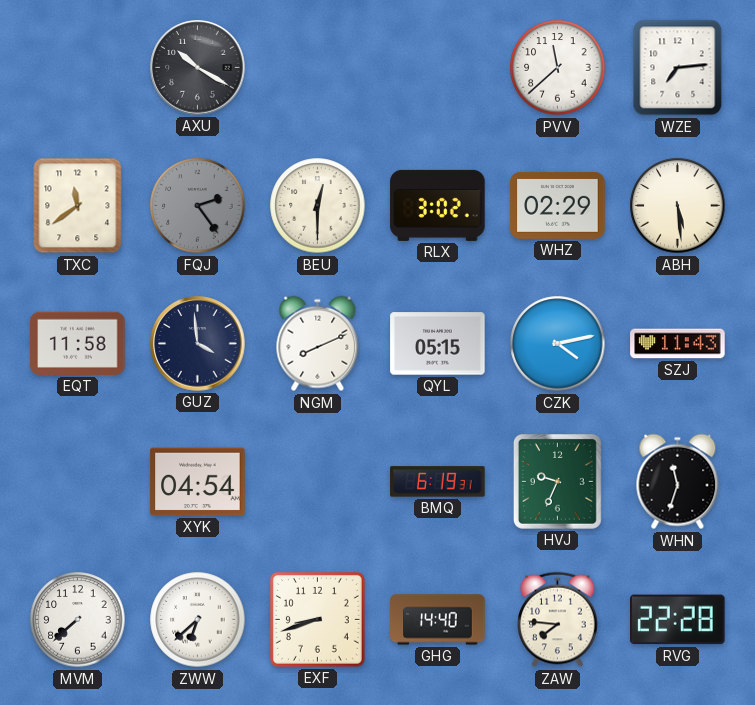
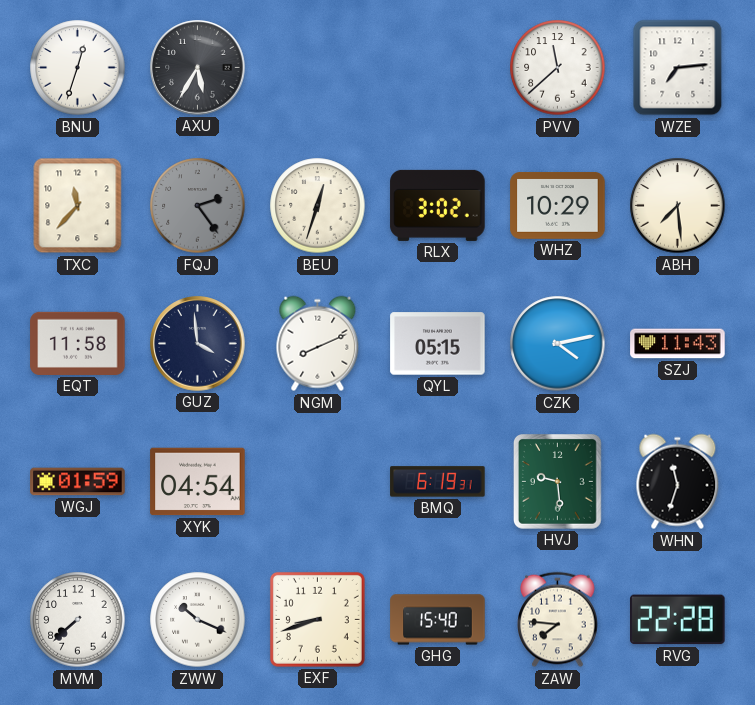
BNU: none -> 12:33 (78, 68)
AXU: 10:20 -> 5:35 (198, 68)
TXC: 11:39 -> 11:37 (78, 206)
BEU: 12:30 -> 12:33 (318, 206)
WHZ: 02:29 -> 10:29 (558, 205)
ABH: 5:29 -> 7:29 (678, 206)
WGJ: none -> 01:59 (78, 482)
HVJ: 9:34 -> 9:29 (558, 482)
ZWW: 6:38 -> 10:19 (198, 620)
GHG: 14:40 -> 15:40 (438, 620)
